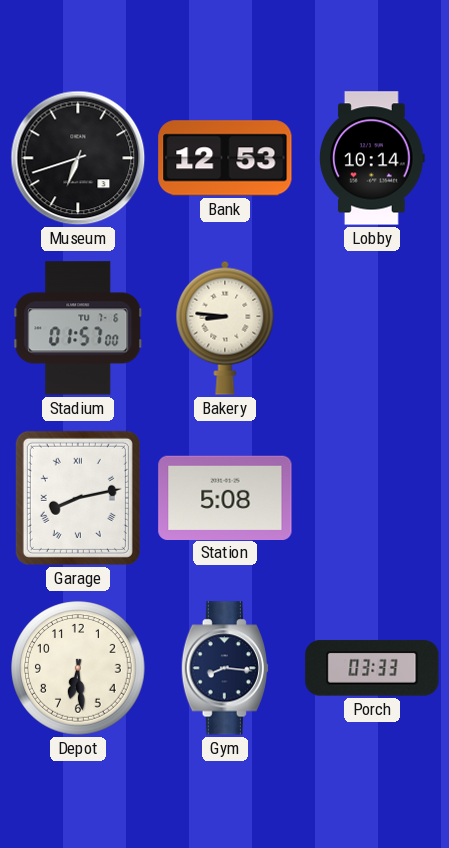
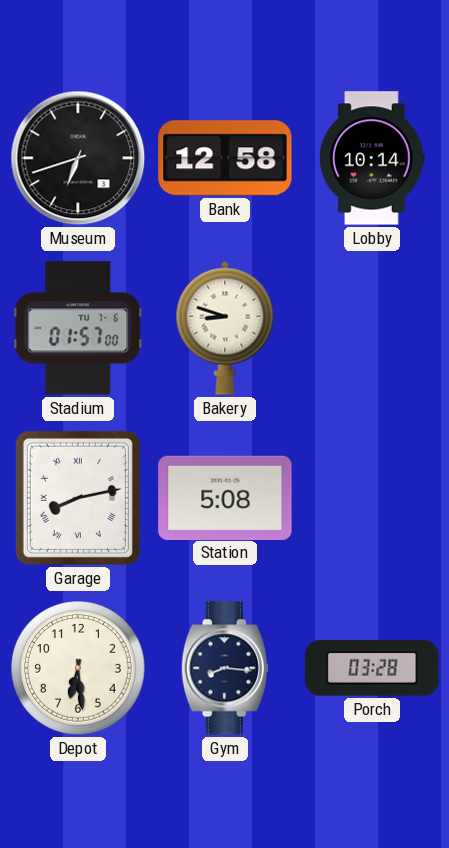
Bank: 12:53 -> 12:58 (225, 158)
Bakery: 8:46 -> 8:48 (225, 328)
Porch: 03:33 -> 03:28 (372, 668)
